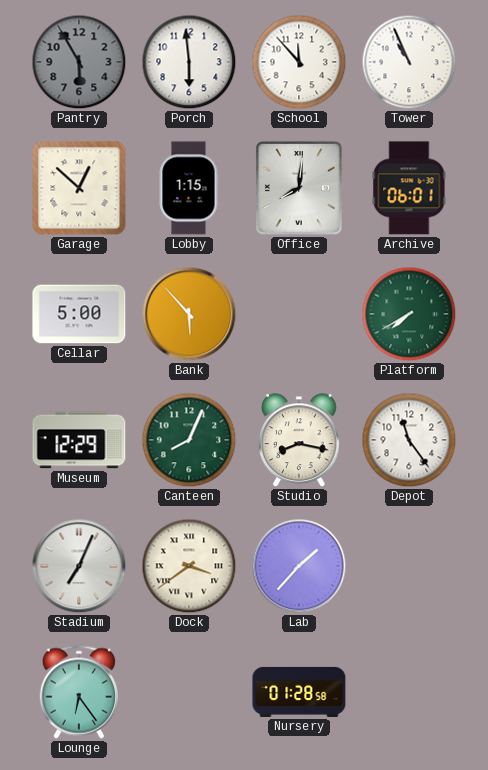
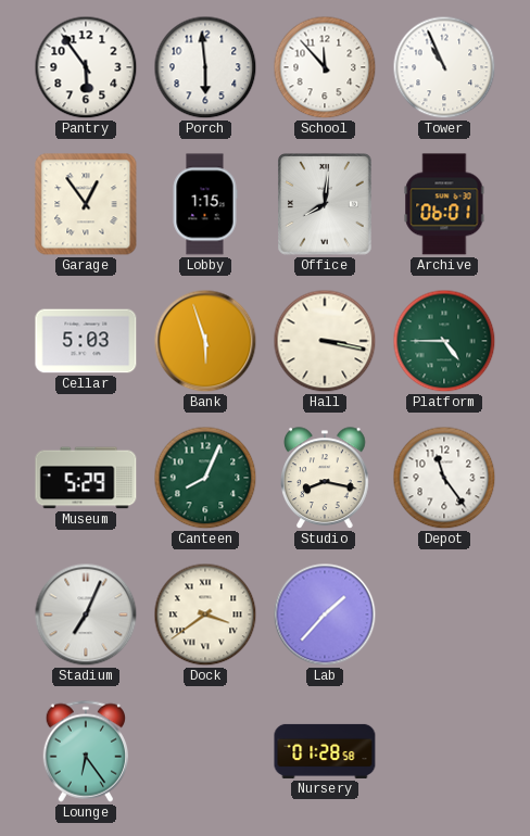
Pantry: 5:55 -> 5:54 (86, 67)
Pantry dial: grey -> white (86, 67)
Garage: 12:52 -> 12:54 (86, 204)
Cellar: 5:00 -> 5:03 (86, 341)
Bank: 5:53 -> 5:57 (205, 341)
Hall: none -> 3:17 (325, 341)
Platform: 7:40 -> 4:45 (444, 341)
Museum: 12:29 -> 5:29 (86, 478)
